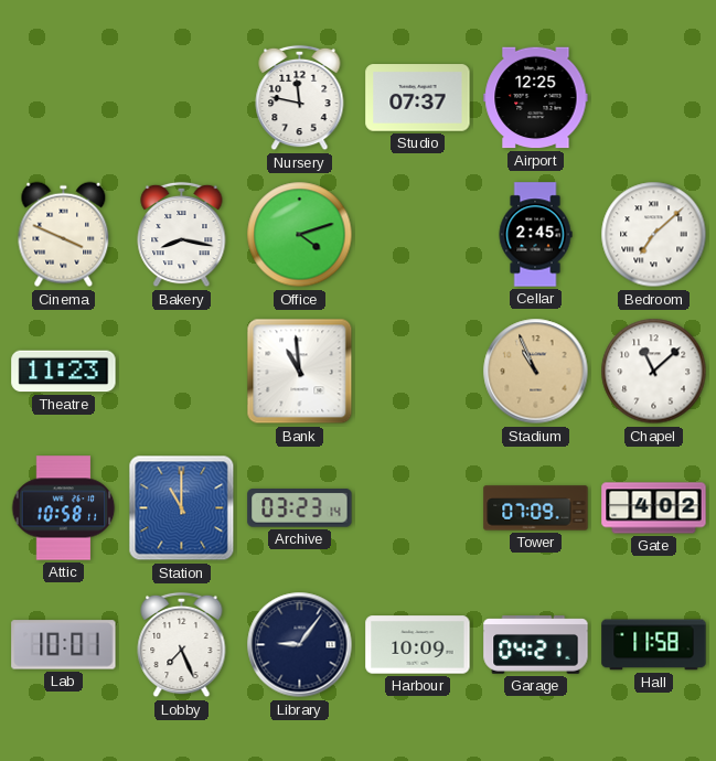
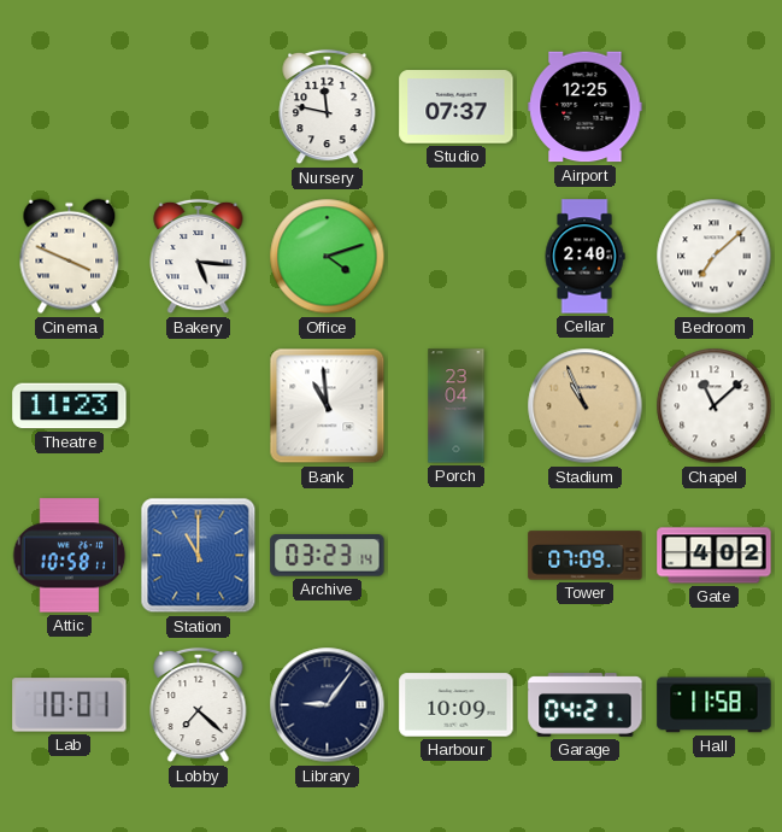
Bakery: 8:17 -> 5:16 (199, 257)
Cellar: 2:45 -> 2:40 (584, 257)
Porch: none -> 23:04 (457, 406)
Lobby: 7:26 -> 7:22 (199, 705)
